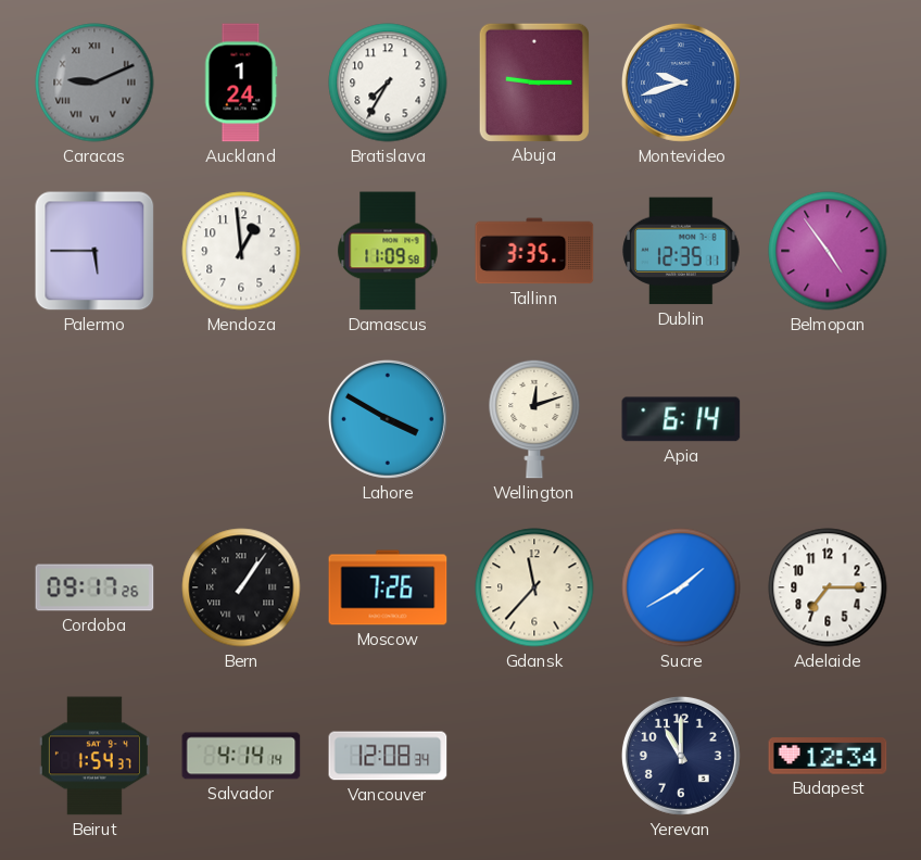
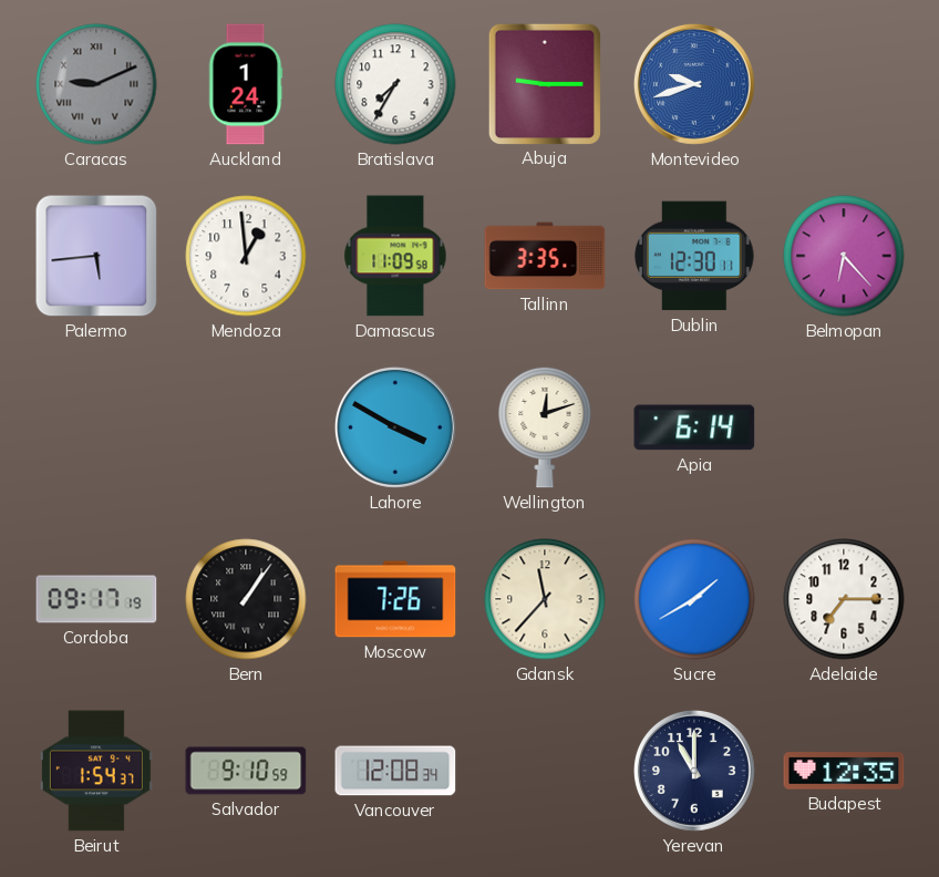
Palermo: 5:45 -> 5:44 (96, 256)
Dublin: 12:35 -> 12:30 (694, 256)
Belmopan: 4:54 -> 6:23 (844, 256)
Cordoba: 09:17:26 -> 09:17:19 (96, 599)
Salvador: 4:14 -> 9:10 (246, 771)
Budapest: 12:34 -> 12:35 (844, 771)
